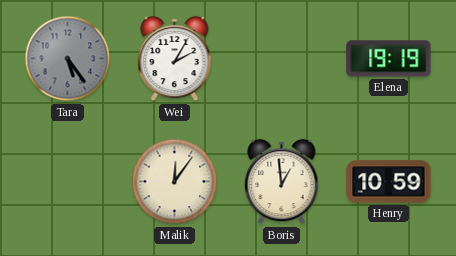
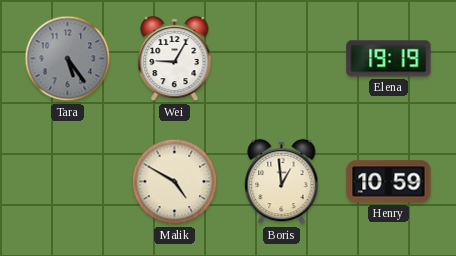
Wei: 2:05 -> 9:05 (175, 59)
Malik: 12:06 -> 4:50 (175, 182)
